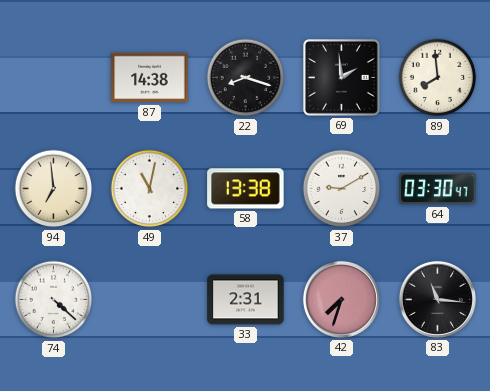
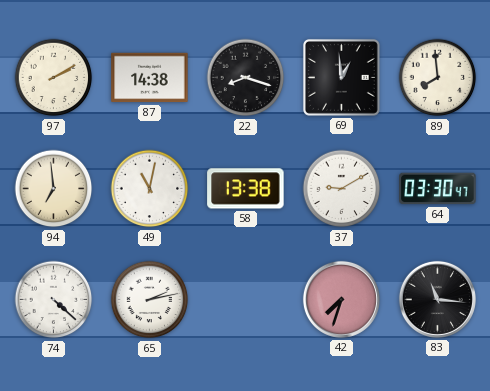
97: none -> 2:10 (54, 78)
69: 1:59 -> 12:59 (341, 77)
65: none -> 2:13 (150, 300)
33: 2:31 -> none (246, 300)
